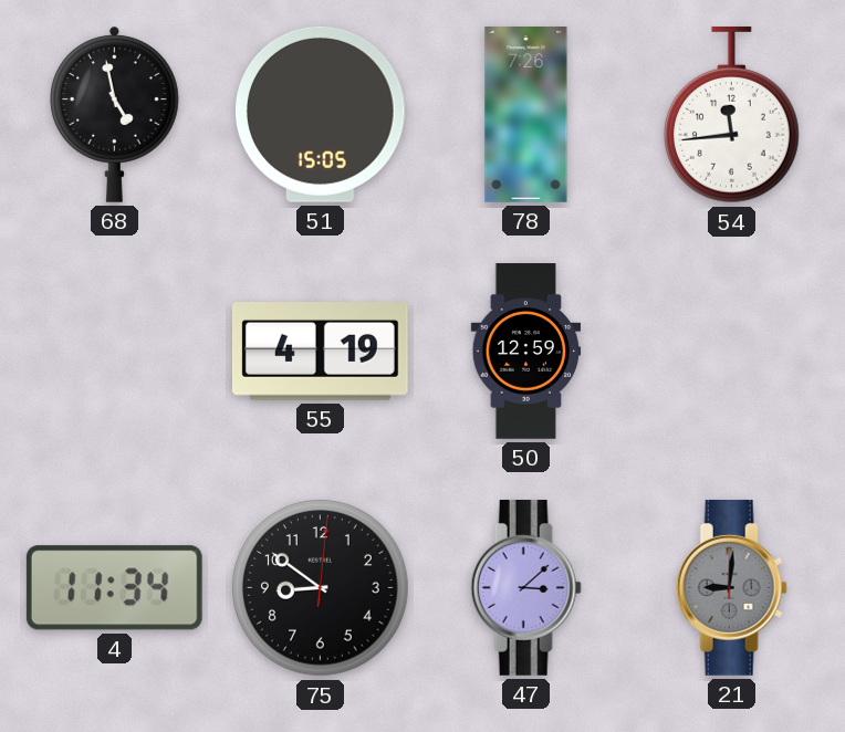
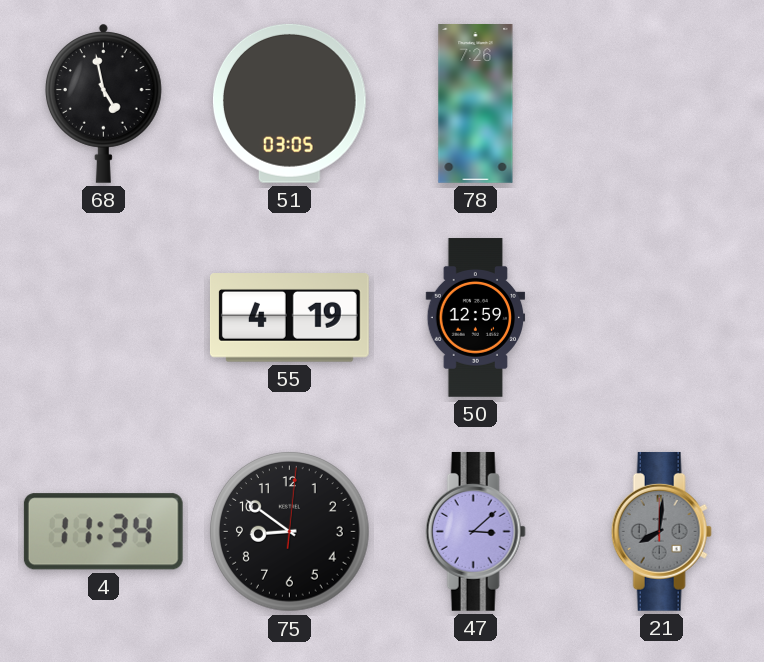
51: 15:05 -> 03:05 (289, 103)
54: 11:44 -> none (731, 115)
21: 9:01 -> 8:01 (661, 531)
